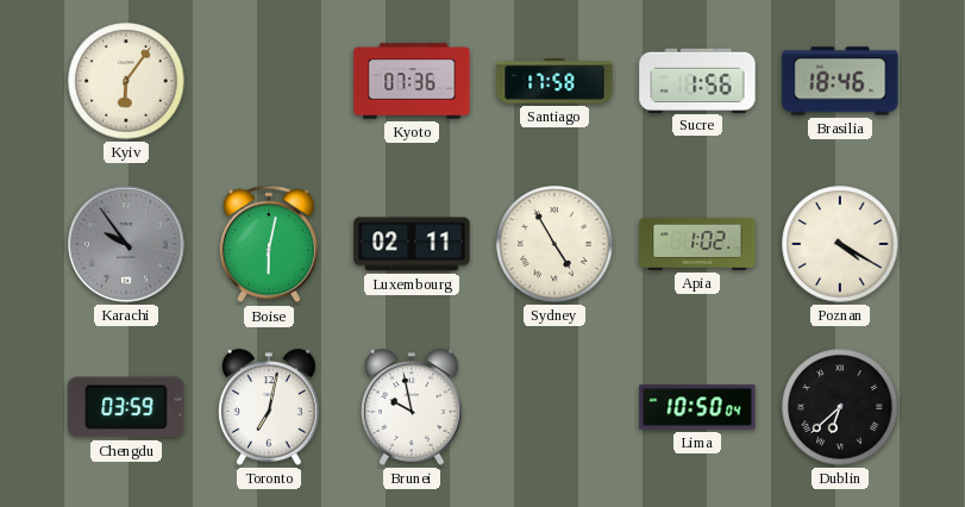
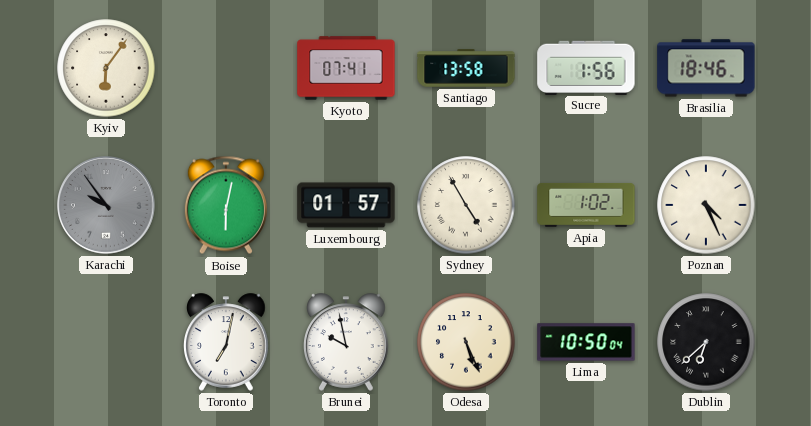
Kyoto: 07:36 -> 07:41 (346, 68)
Santiago: 17:58 -> 13:58 (466, 68)
Luxembourg: 02:11 -> 01:57 (346, 205)
Poznan: 4:20 -> 4:26 (706, 205)
Chengdu: 03:59 -> none (126, 407)
Odesa: none -> 5:26 (466, 342)
